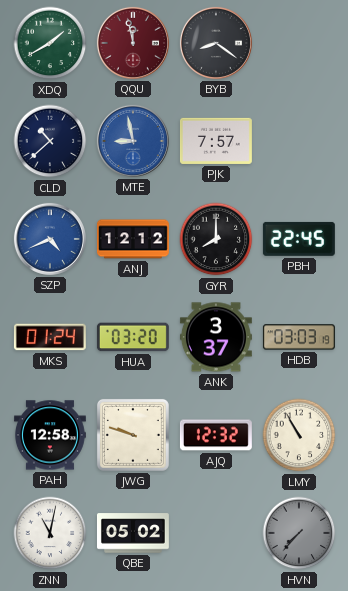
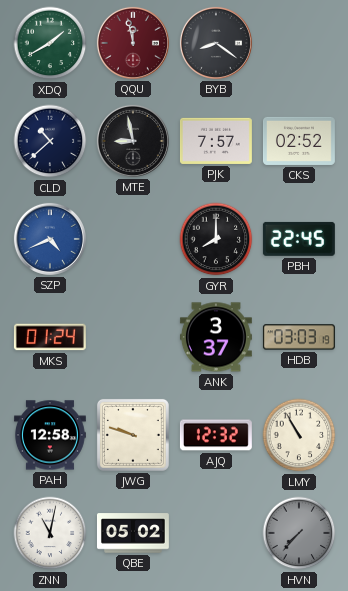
MTE dial: blue -> black (133, 141)
CKS: none -> 02:52 (299, 141)
ANJ: 12:12 -> none (133, 239)
HUA: 03:20 -> none (133, 337)
